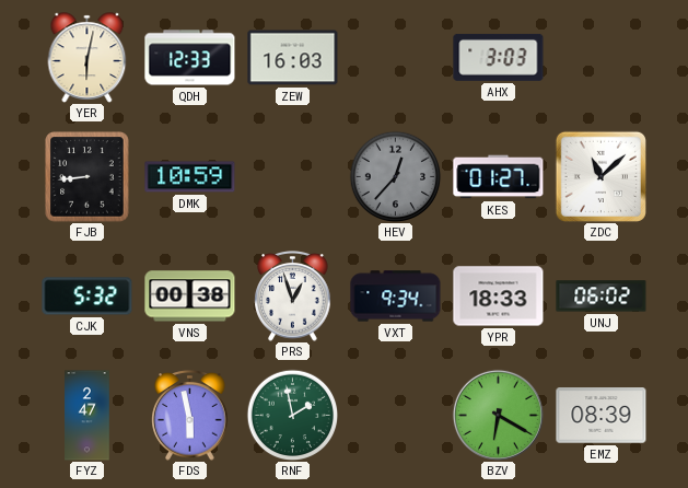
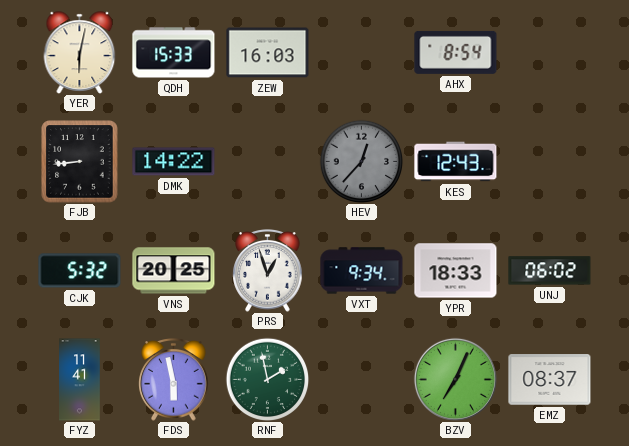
QDH: 12:33 -> 15:33 (174, 53)
AHX: 3:03 -> 8:54 (456, 52)
DMK: 10:59 -> 14:22 (174, 162)
KES: 01:27 -> 12:43 (456, 162)
ZDC: 11:08 -> none (600, 176)
VNS: 00:38 -> 20:25 (174, 271)
FYZ: 2:47 -> 11:41 (80, 380)
BZV: 6:20 -> 7:04 (455, 379)
EMZ: 08:39 -> 08:37 (550, 380)
